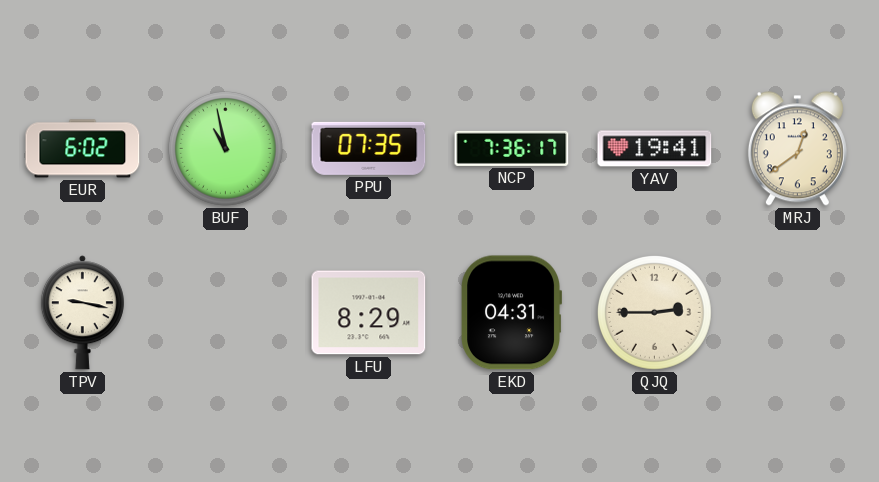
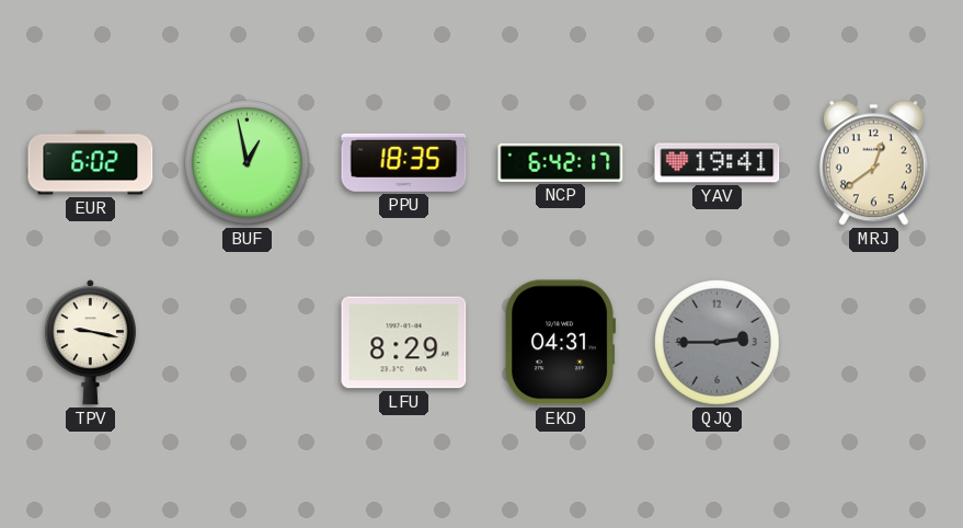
BUF: 10:58 -> 12:58 (247, 162)
PPU: 07:35 -> 18:35 (404, 162)
NCP: 7:36 -> 6:42 (561, 162)
QJQ dial: cream -> grey (716, 342)
